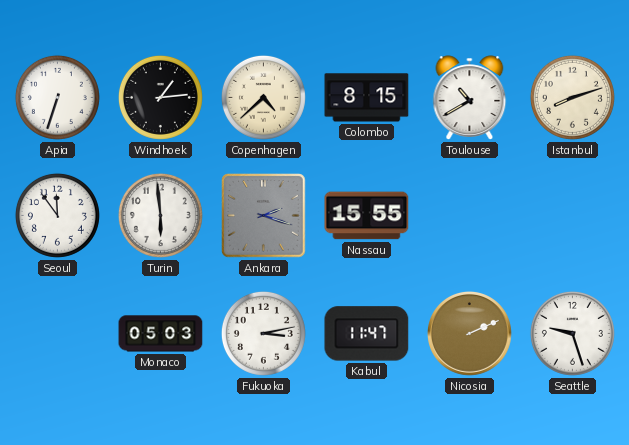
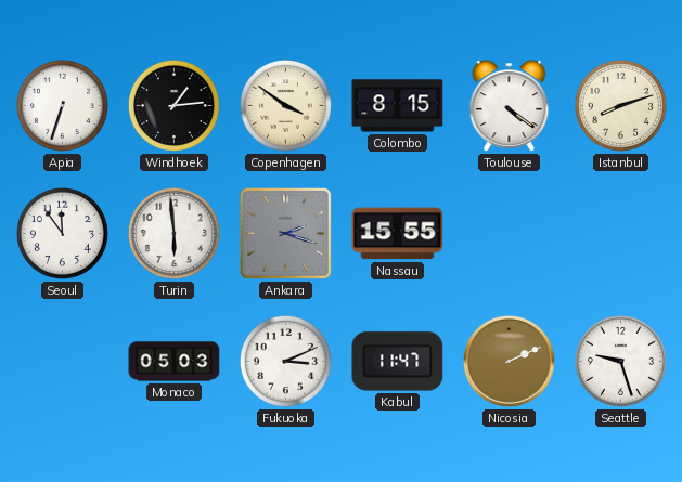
Copenhagen: 4:38 -> 3:51 (285, 105)
Toulouse: 10:40 -> 4:21 (510, 106)
Fukuoka: 3:13 -> 3:11 (285, 361)
